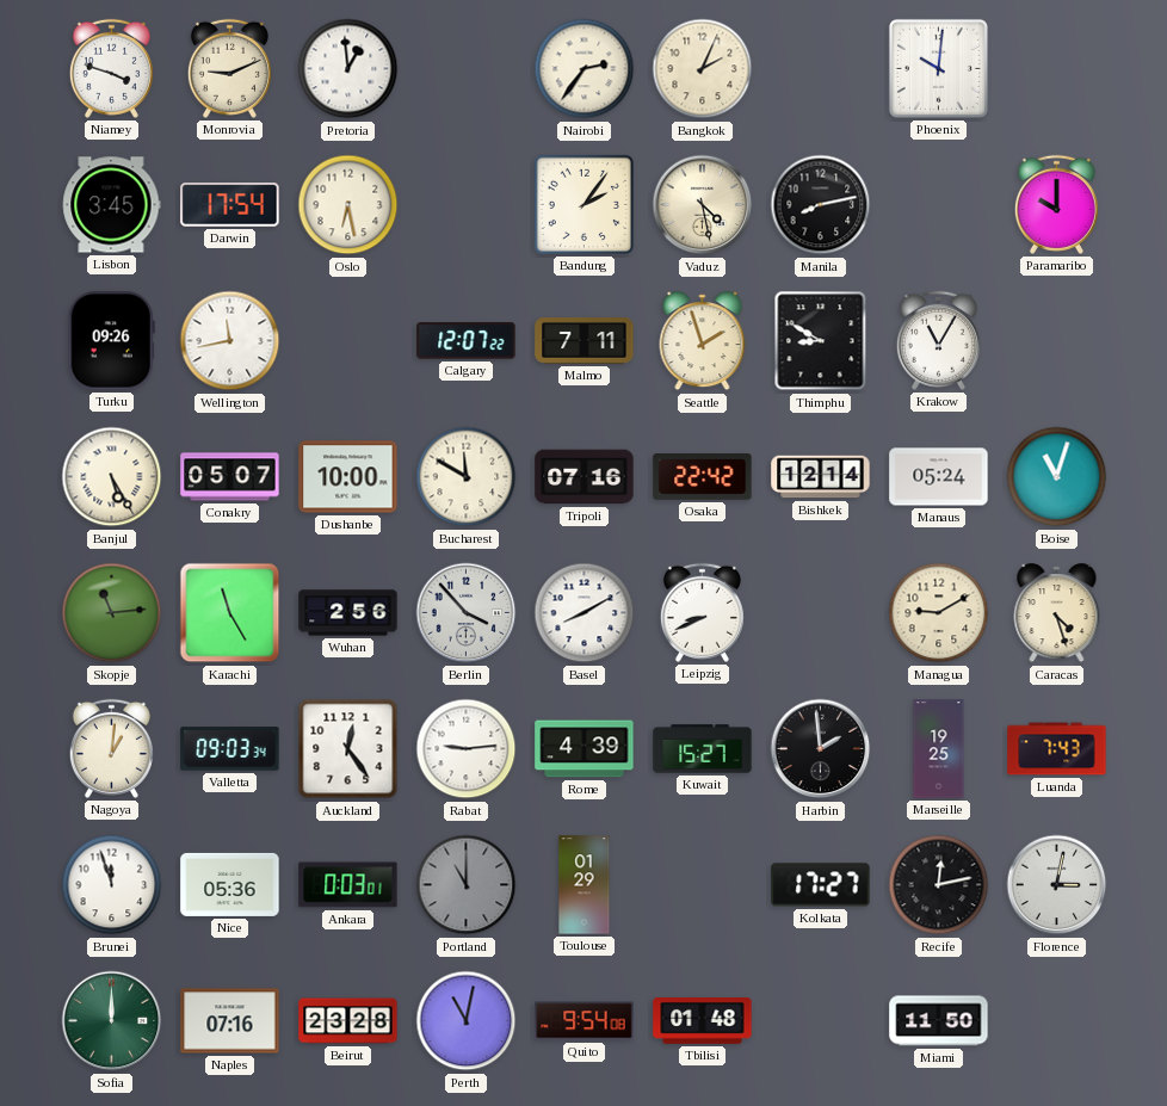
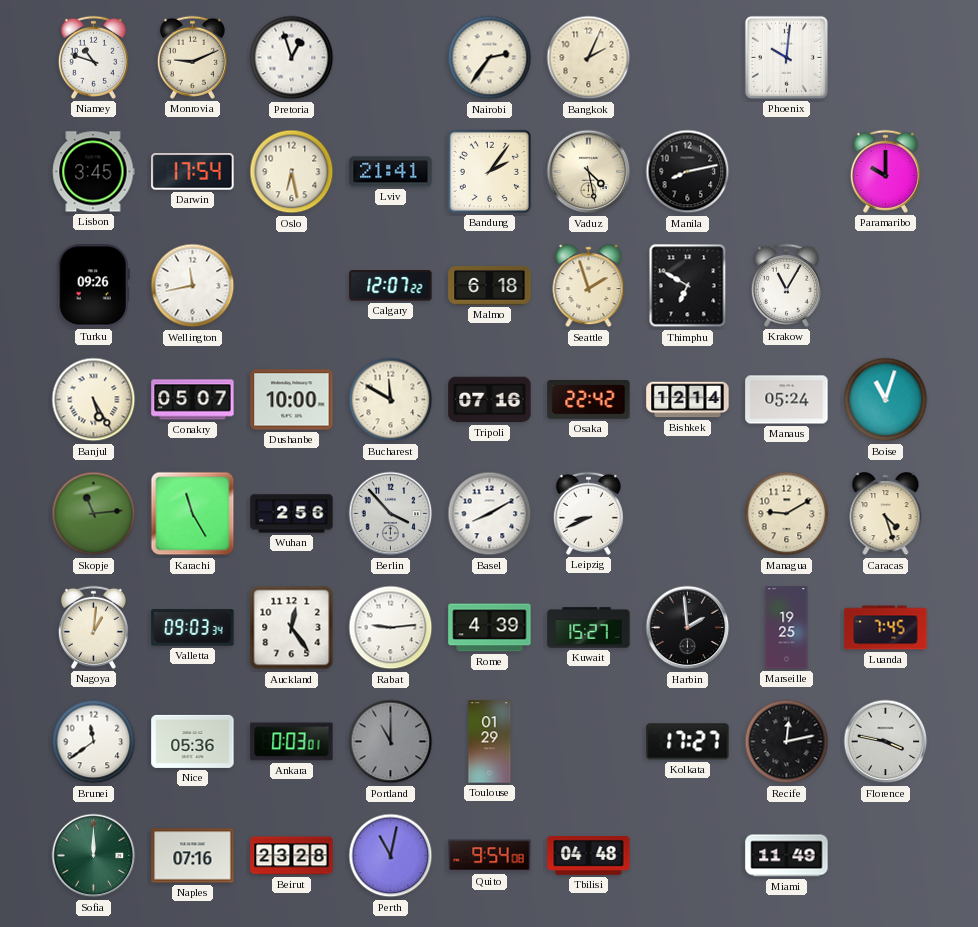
Niamey: 3:48 -> 10:48 (93, 57)
Pretoria: 12:59 -> 12:57 (292, 58)
Lviv: none -> 21:41 (391, 172)
Malmo: 7:11 -> 6:18 (490, 286)
Thimphu: 8:50 -> 6:50 (688, 286)
Luanda: 7:43 -> 7:45 (886, 628)
Brunei: 11:57 -> 11:39 (94, 742)
Florence: 3:02 -> 3:47 (886, 742)
Tbilisi: 01:48 -> 04:48 (589, 856)
Miami: 11:50 -> 11:49 (787, 856)
